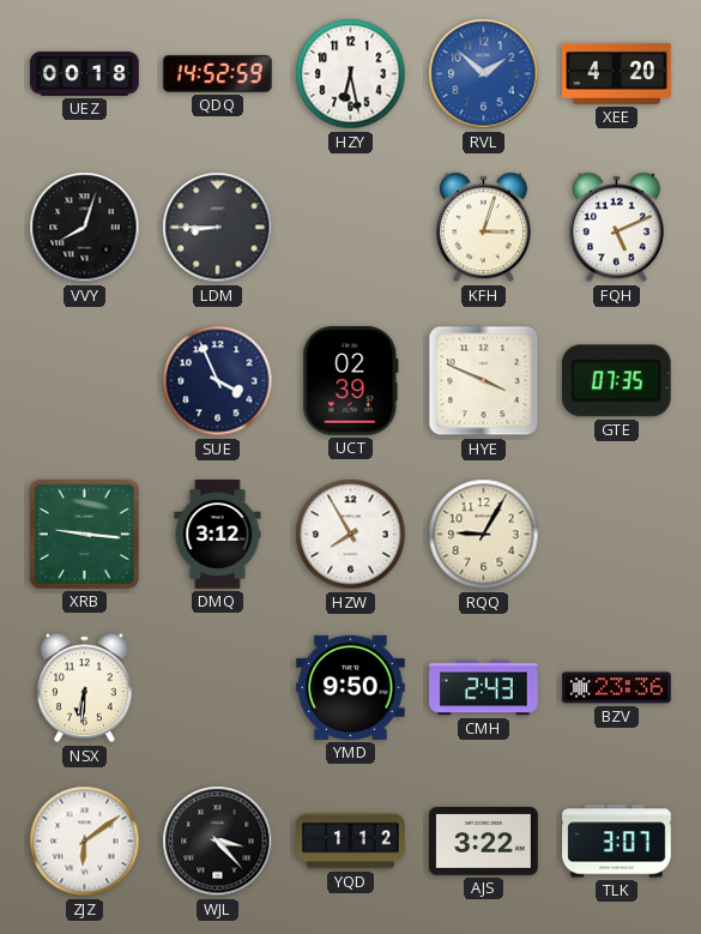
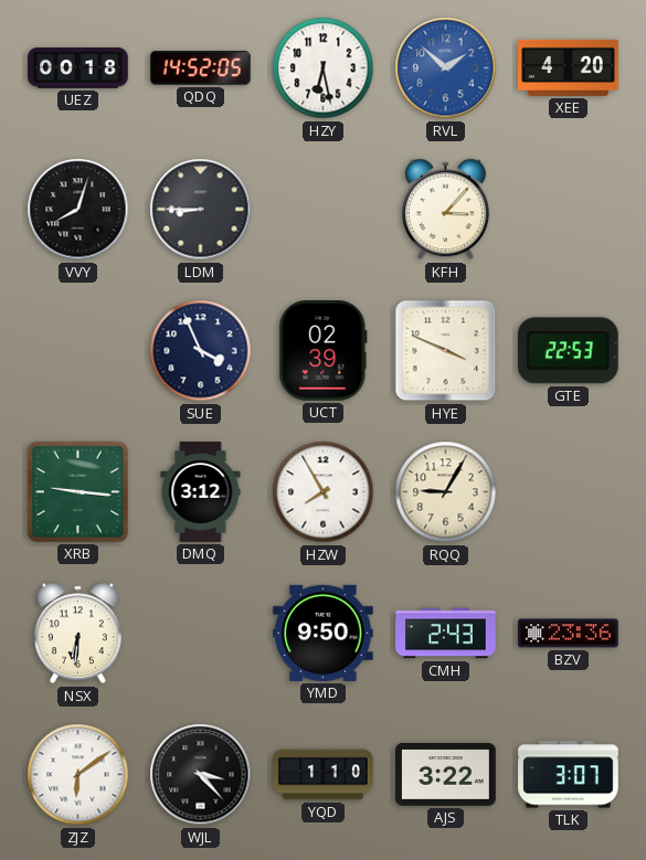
QDQ: 14:52:59 -> 14:52:05 (201, 68)
KFH: 3:03 -> 3:07 (445, 210)
FQH: 5:11 -> none (616, 228)
GTE: 07:35 -> 22:53 (568, 351)
YQD: 1:12 -> 1:10 (324, 775)
